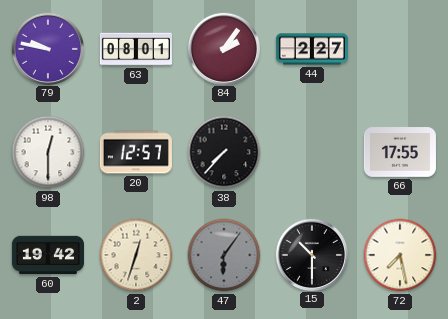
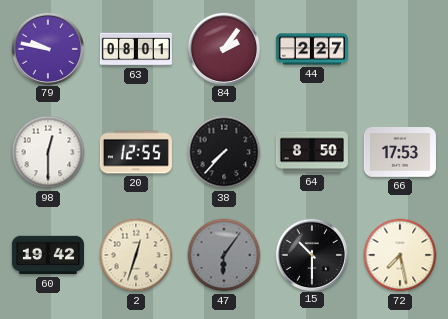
20: 12:57 -> 12:55 (136, 152)
64: none -> 8:50 (312, 152)
66: 17:55 -> 17:53 (400, 152)
